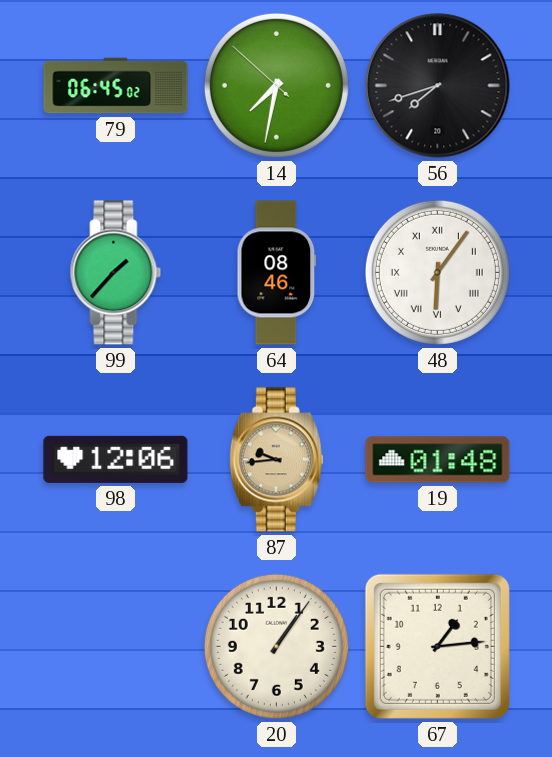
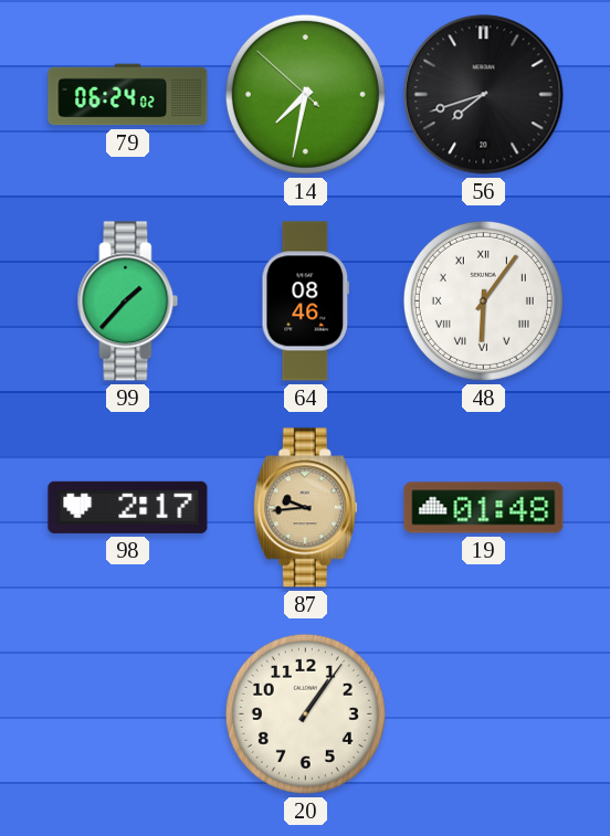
79: 06:45 -> 06:24 (128, 95)
98: 12:06 -> 2:17 (128, 507)
67: 1:14 -> none (437, 646)
